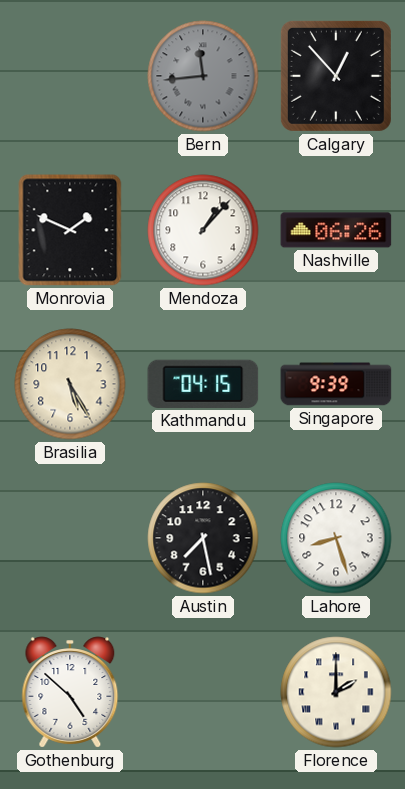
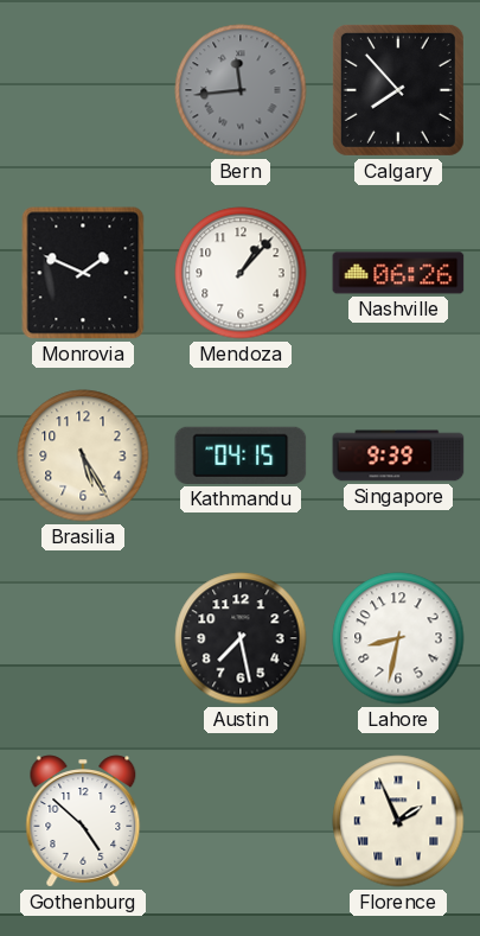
Calgary: 12:53 -> 7:53 (398, 90)
Lahore: 8:27 -> 8:32 (398, 638)
Florence: 2:00 -> 1:56 (398, 821)
